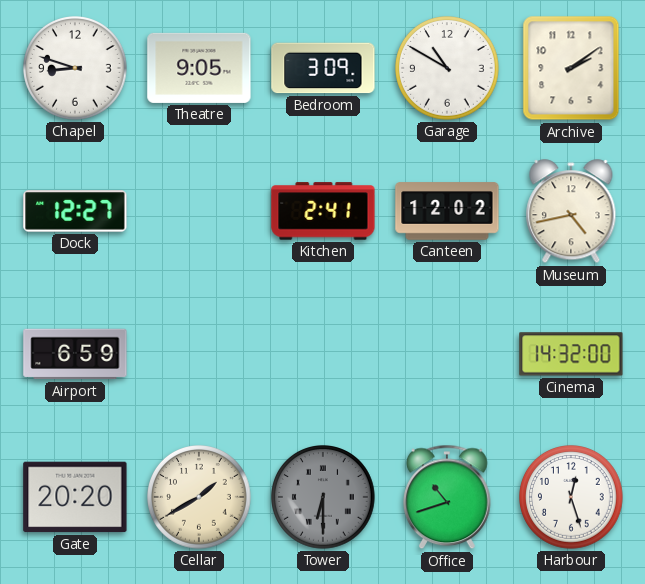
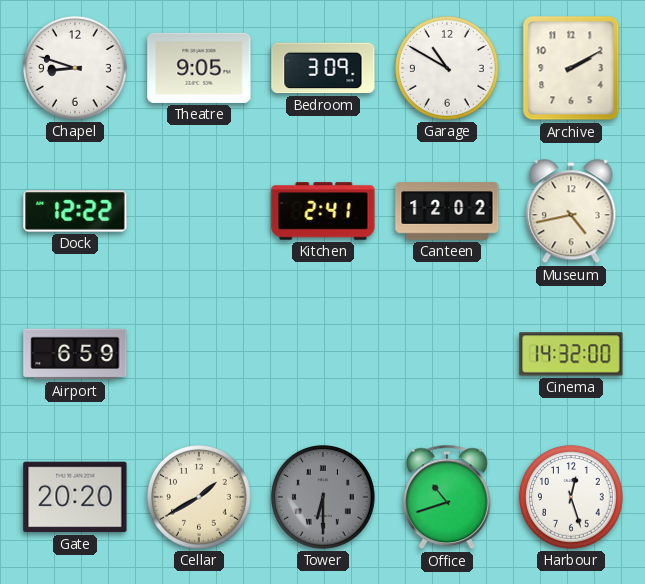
Archive: 2:09 -> 2:10 (571, 68)
Dock: 12:27 -> 12:22 (75, 211)
